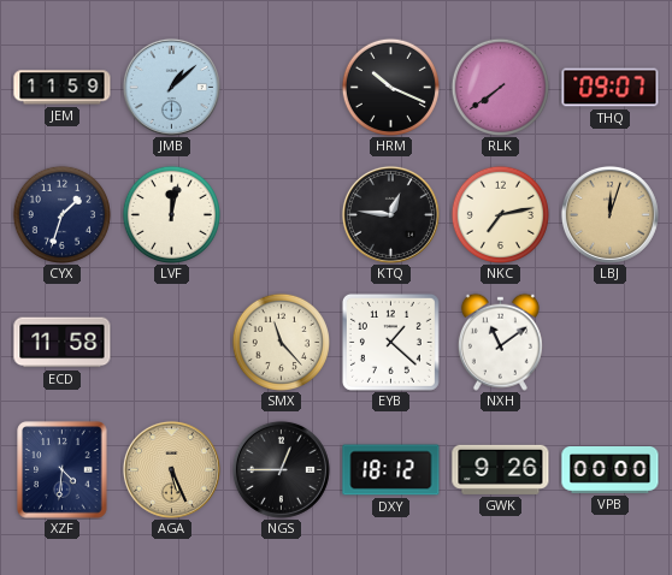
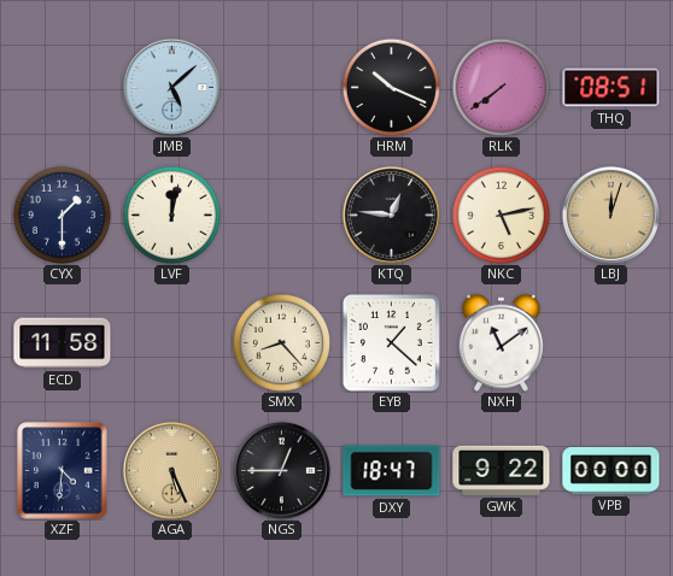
JEM: 11:59 -> none (63, 88)
JMB: 1:08 -> 5:08 (171, 87)
THQ: 09:07 -> 08:51 (611, 88)
CYX: 1:33 -> 1:30 (62, 214)
NKC: 7:13 -> 5:13 (501, 214)
SMX: 11:23 -> 8:23 (281, 342)
DXY: 18:12 -> 18:47 (392, 471)
GWK: 9:26 -> 9:22 (502, 470)
